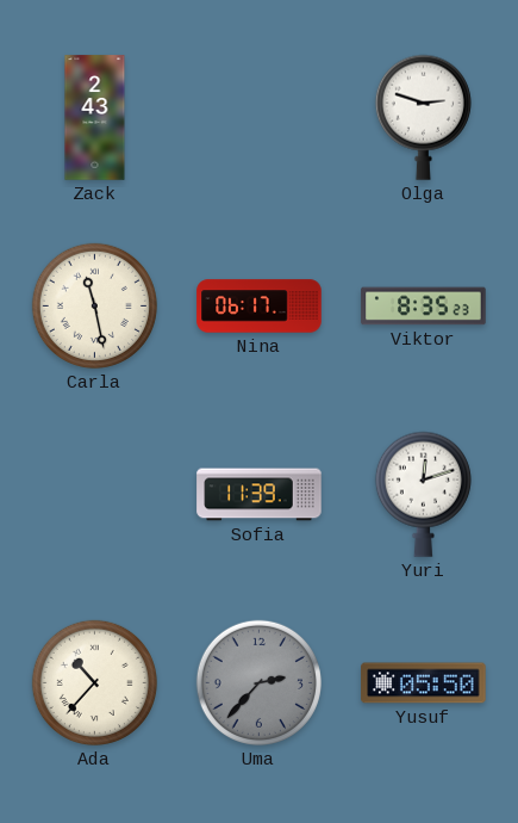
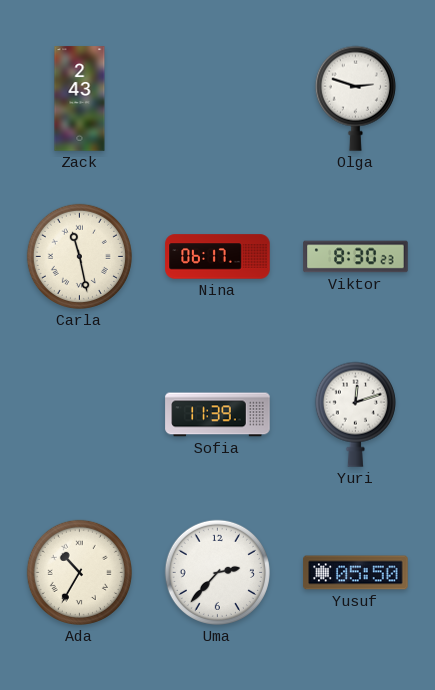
Viktor: 8:35 -> 8:30 (356, 257)
Ada: 10:37 -> 10:35 (79, 572)
Uma dial: grey -> white (217, 572)
